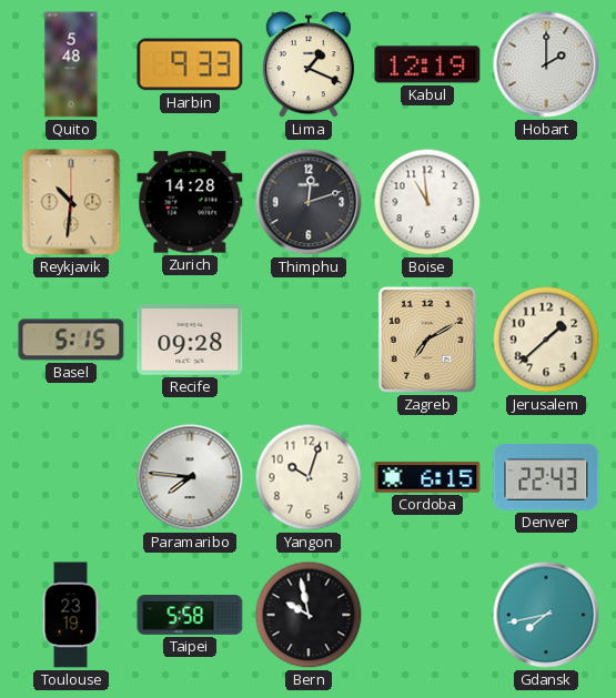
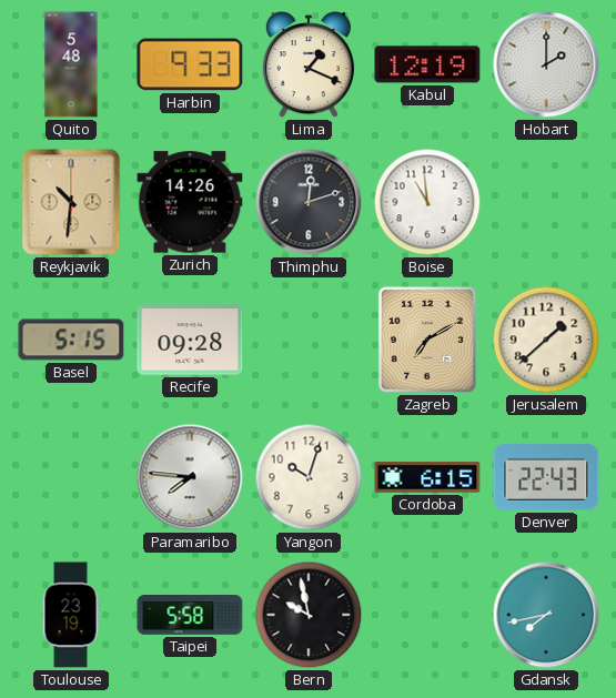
Zurich: 14:28 -> 14:26 (190, 202)
